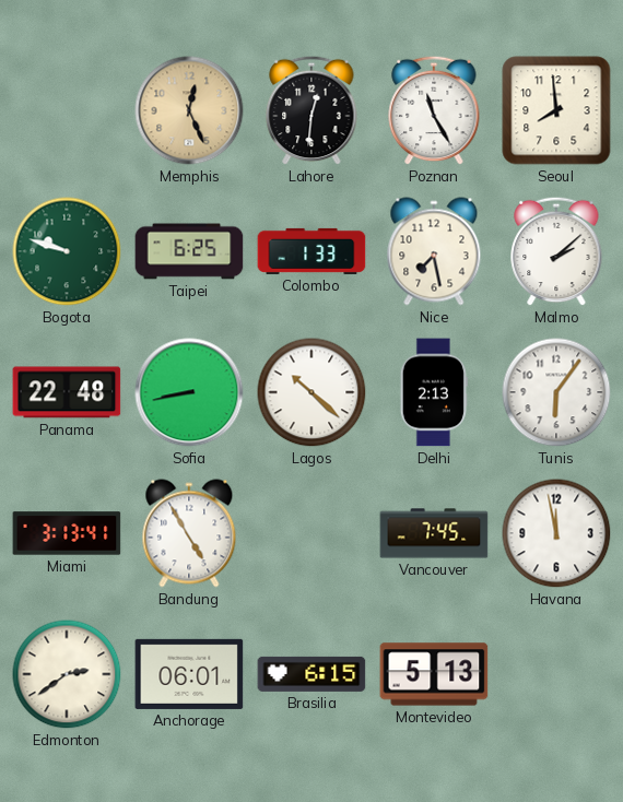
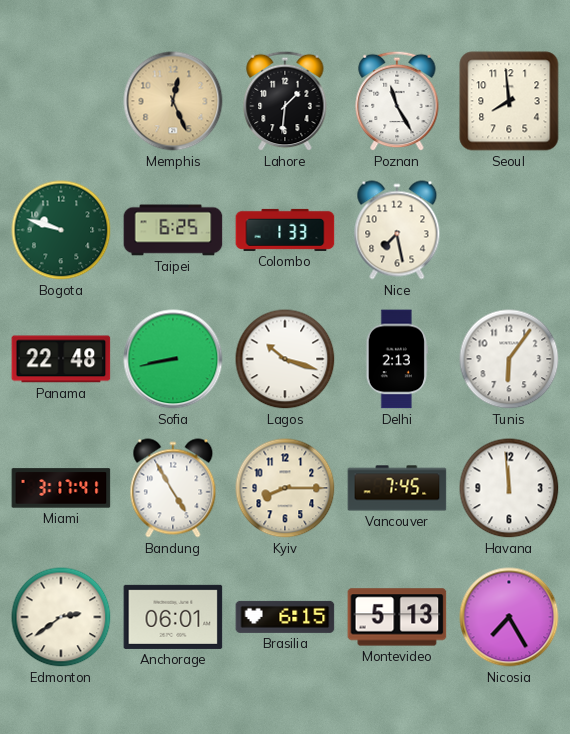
Lahore: 12:31 -> 1:31 (285, 101)
Malmo: 2:08 -> none (556, 251)
Lagos: 10:22 -> 10:18 (285, 359)
Miami: 3:13 -> 3:17 (61, 488)
Kyiv: none -> 8:15 (285, 488)
Havana: 11:58 -> 11:59 (509, 488)
Nicosia: none -> 7:25 (509, 617)
